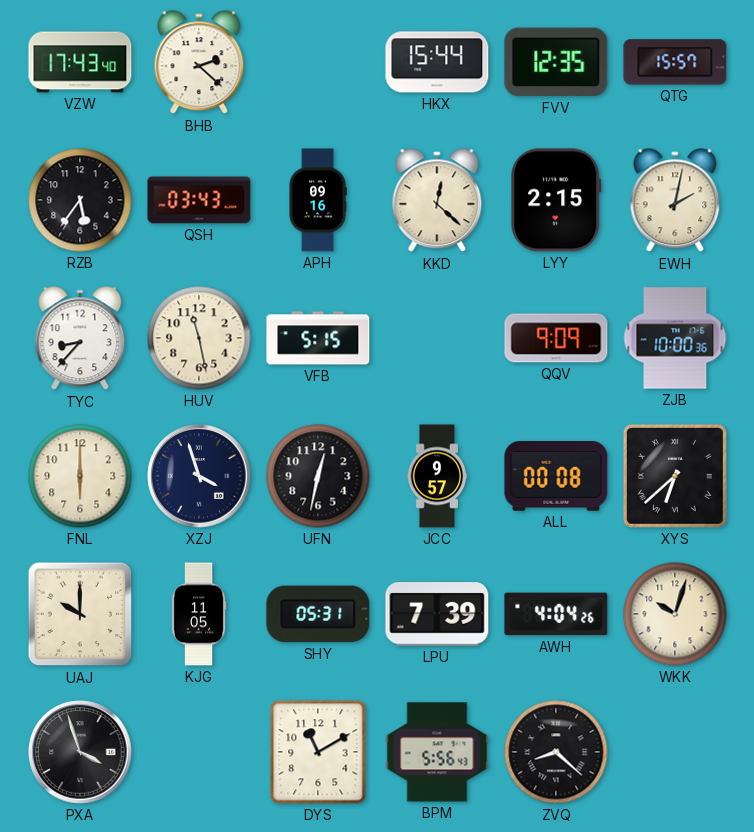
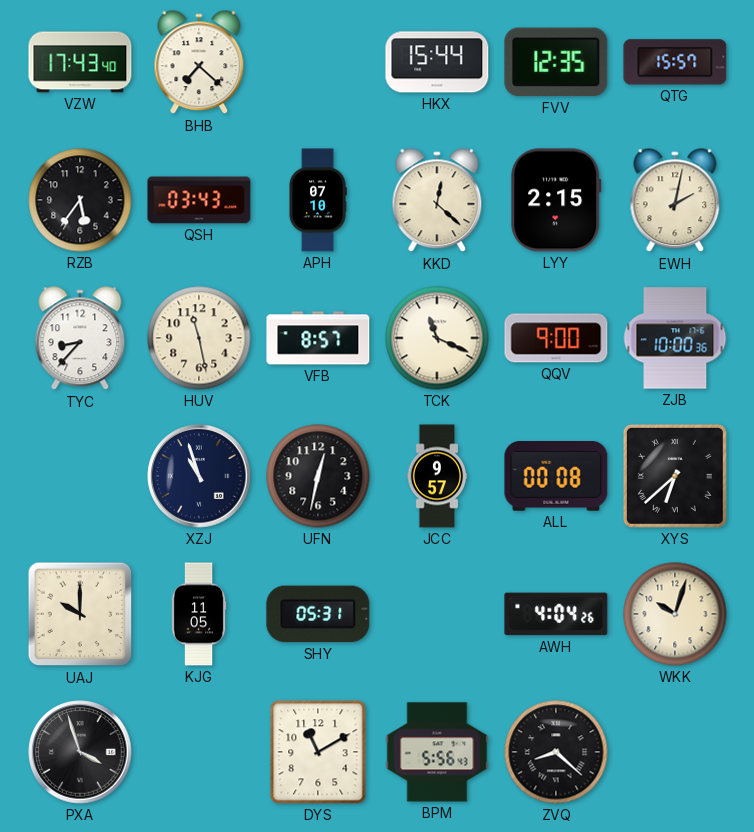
BHB: 2:22 -> 7:22 (199, 63)
APH: 09:16 -> 07:10 (318, 200)
VFB: 5:15 -> 8:57 (318, 338)
TCK: none -> 11:19 (437, 338)
QQV: 9:09 -> 9:00 (556, 338)
FNL: 6:00 -> none (80, 476)
XZJ: 3:57 -> 10:57 (199, 476)
LPU: 7:39 -> none (437, 614)
